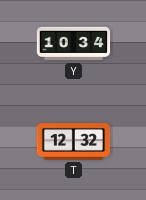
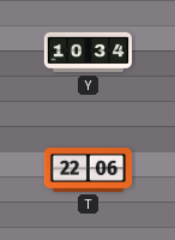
T: 12:32 -> 22:06 (89, 170)
